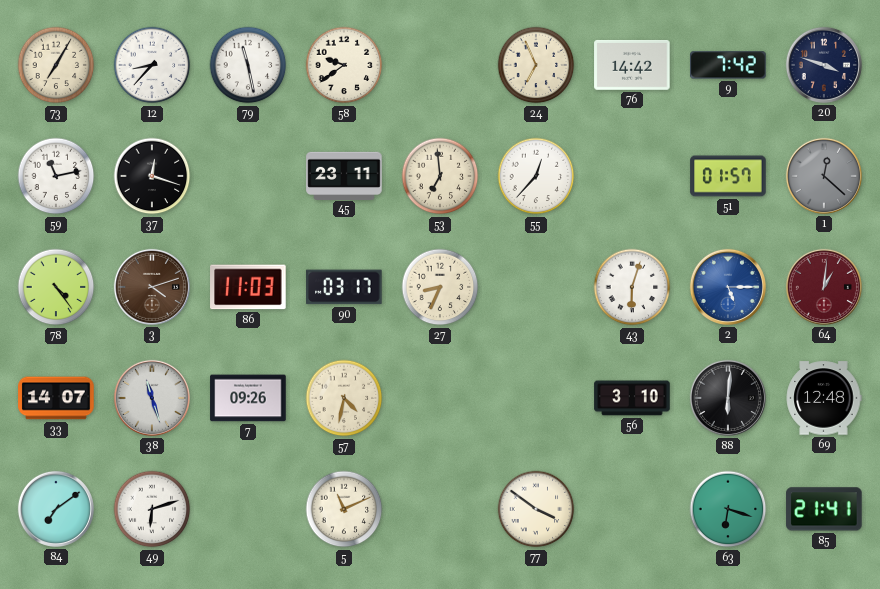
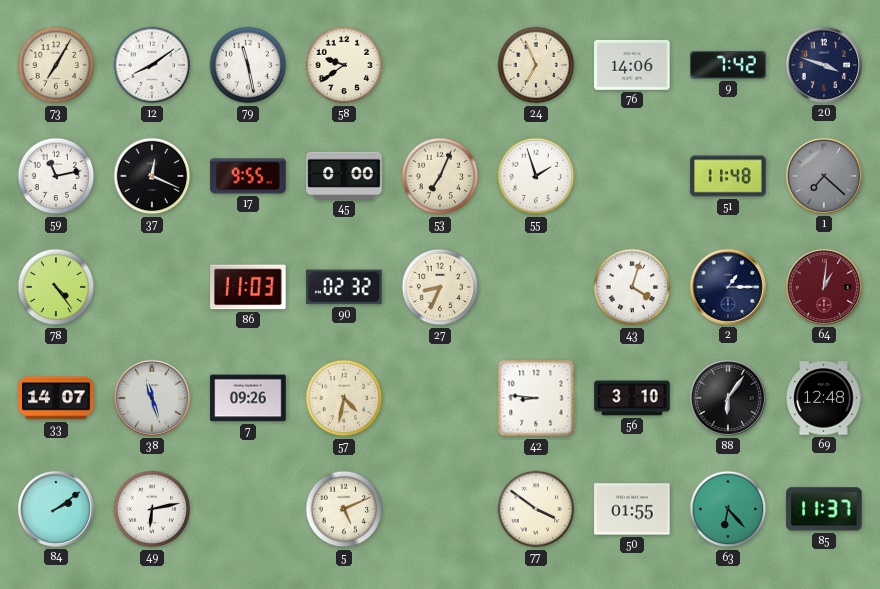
12: 8:37 -> 8:09 (152, 65)
76: 14:42 -> 14:06 (632, 65)
37: 12:18 -> 12:19 (152, 176)
17: none -> 9:55 (248, 176)
45: 23:11 -> 0:00 (344, 175)
53: 6:59 -> 7:04 (440, 176)
55: 12:37 -> 1:57 (536, 176)
51: 01:57 -> 11:48 (728, 176)
1: 12:22 -> 7:22 (824, 176)
3: 4:12 -> none (152, 287)
90: 03:17 -> 02:32 (344, 287)
43: 6:03 -> 4:03 (632, 287)
2: 5:15 -> 1:15 (728, 287)
2 dial: blue -> navy (728, 287)
42: none -> 8:46 (536, 398)
88: 6:01 -> 6:06 (728, 398)
84: 7:09 -> 2:09 (56, 509)
49: 6:12 -> 6:13 (152, 509)
5: 11:11 -> 5:11 (344, 509)
50: none -> 01:55 (632, 509)
63: 6:18 -> 6:23 (728, 509)
85: 21:41 -> 11:37 (824, 509)
